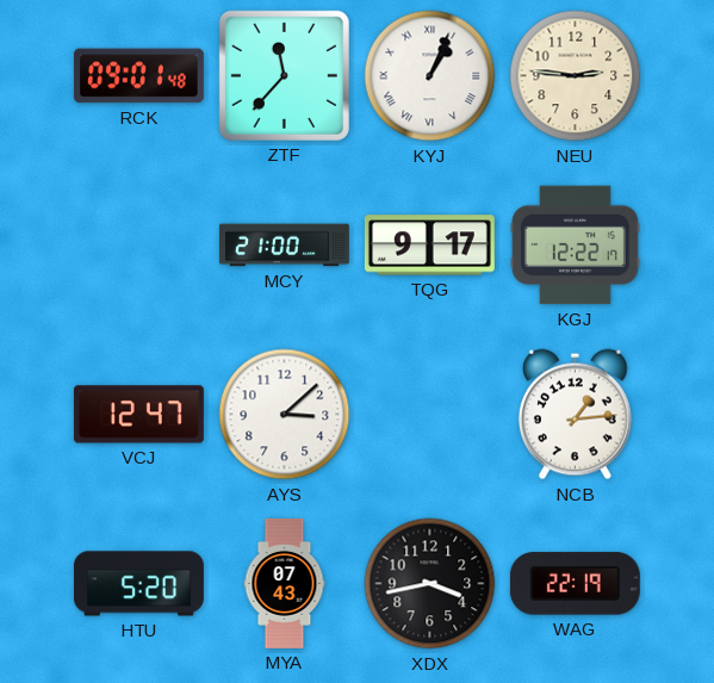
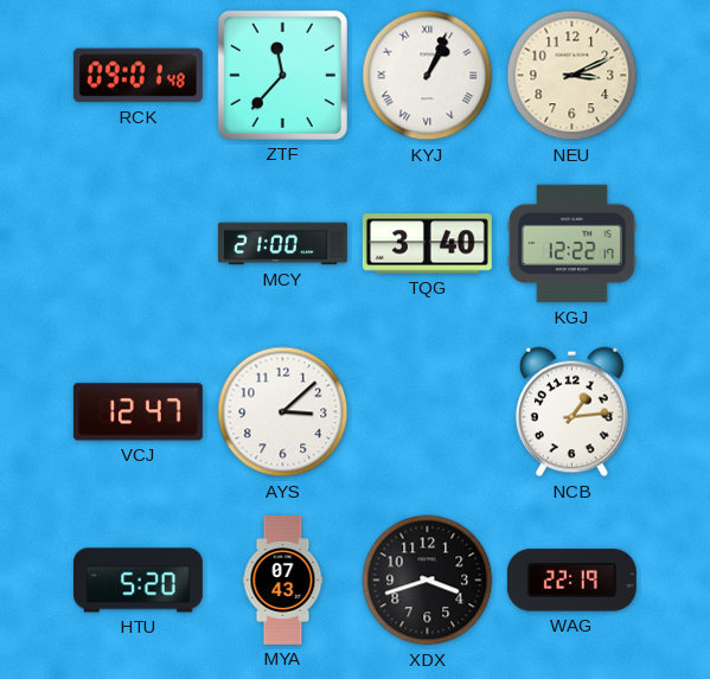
NEU: 2:46 -> 3:11 (573, 76)
TQG: 9:17 -> 3:40 (427, 244)
XDX: 3:43 -> 3:42 (428, 581)
